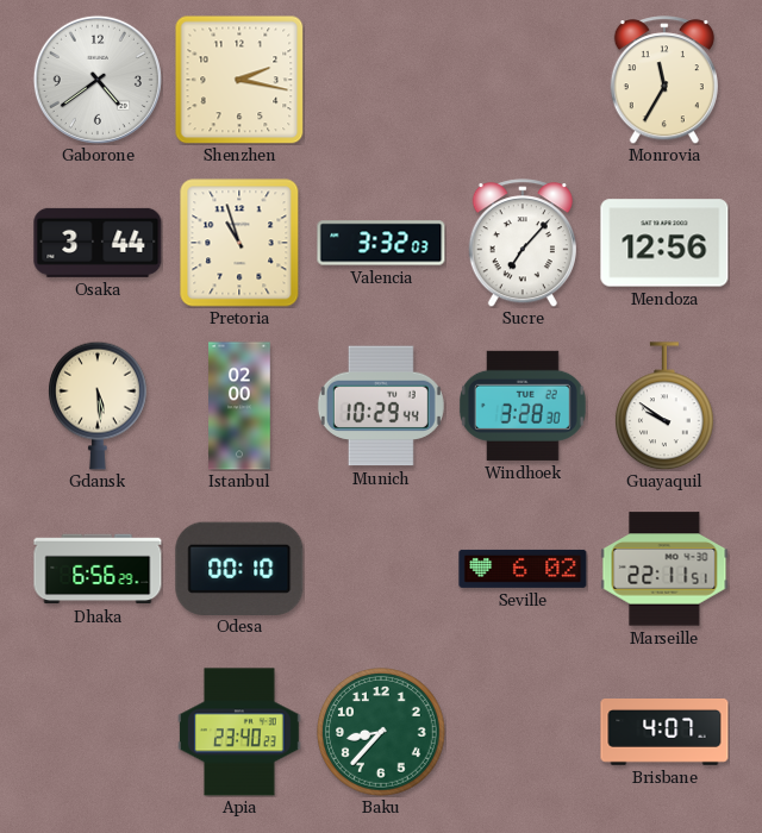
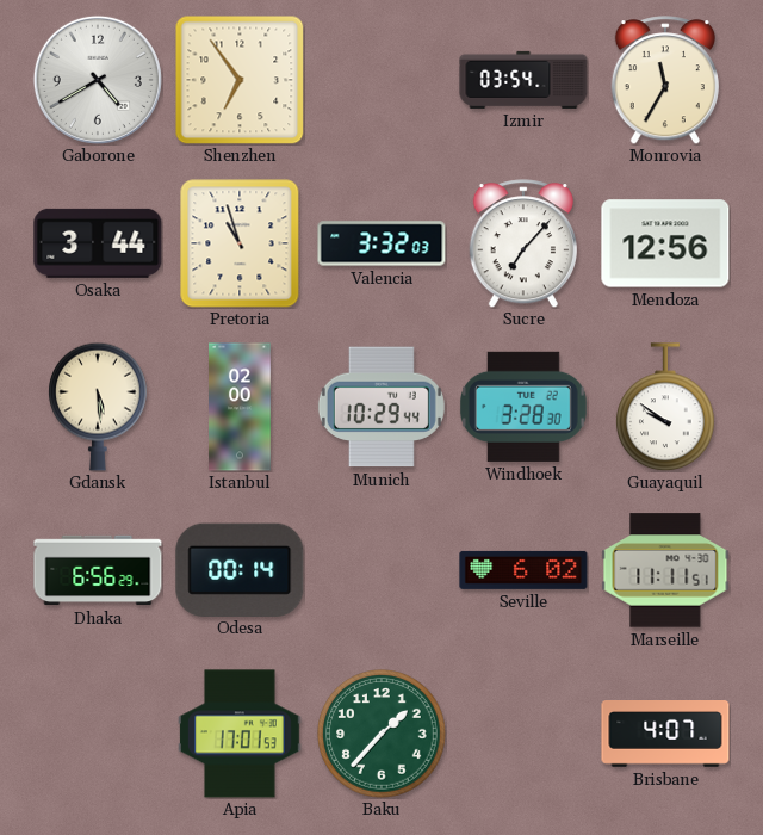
Gaborone: 4:39 -> 4:40 (98, 80)
Shenzhen: 2:17 -> 6:54 (240, 80)
Izmir: none -> 03:54 (523, 80)
Odesa: 00:10 -> 00:14 (240, 569)
Marseille: 22:11 -> 11:11 (665, 570)
Apia: 23:40 -> 17:01 (240, 734)
Baku: 8:37 -> 1:37 (381, 734)
